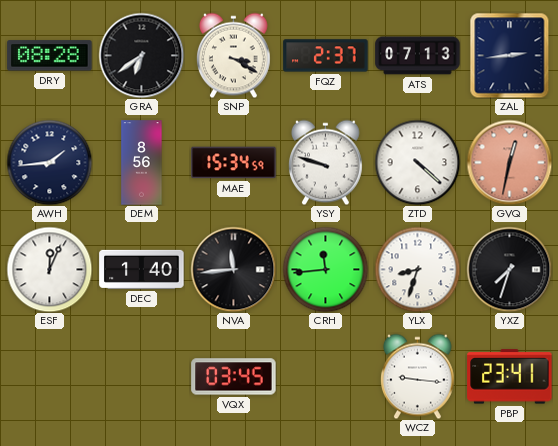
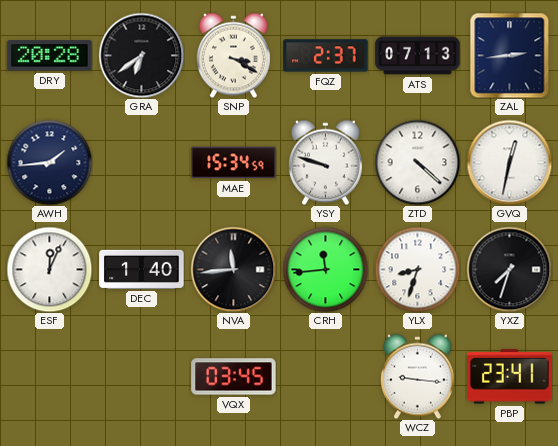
DRY: 08:28 -> 20:28 (50, 56)
DEM: 8:56 -> none (142, 163)
GVQ dial: salmon -> white (509, 162)
